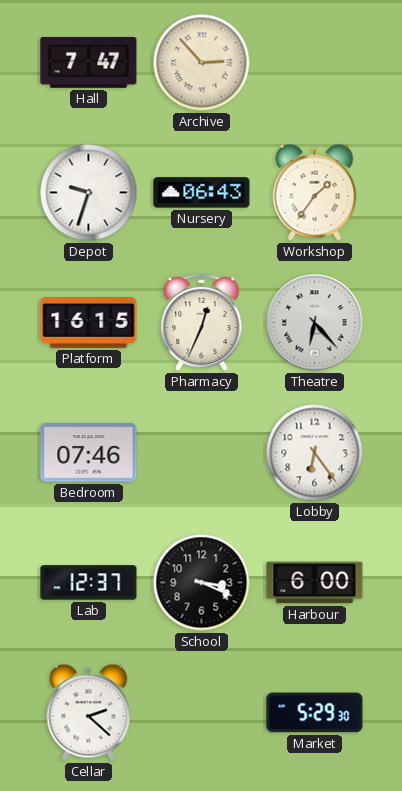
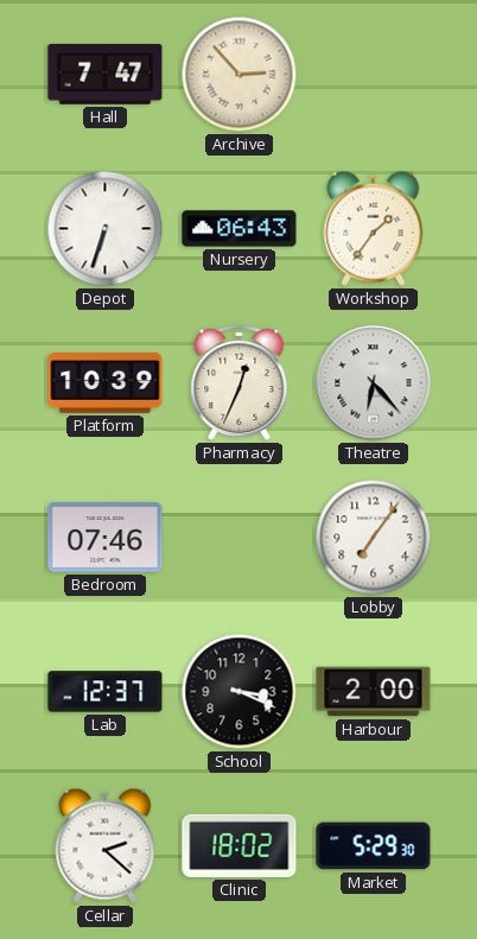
Depot: 9:33 -> 6:33 (106, 229)
Platform: 16:15 -> 10:39 (106, 383)
Lobby: 6:24 -> 7:06 (374, 538)
Harbour: 6:00 -> 2:00 (374, 692)
Clinic: none -> 18:02 (240, 845)
